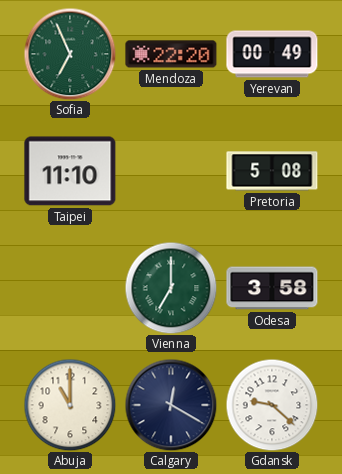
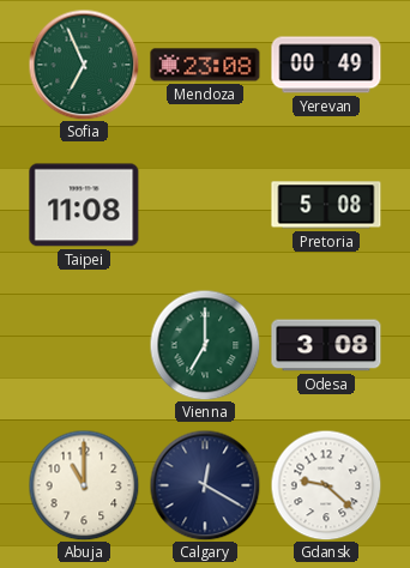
Mendoza: 22:20 -> 23:08 (205, 65)
Taipei: 11:10 -> 11:08 (84, 205)
Odesa: 3:58 -> 3:08 (326, 345)
